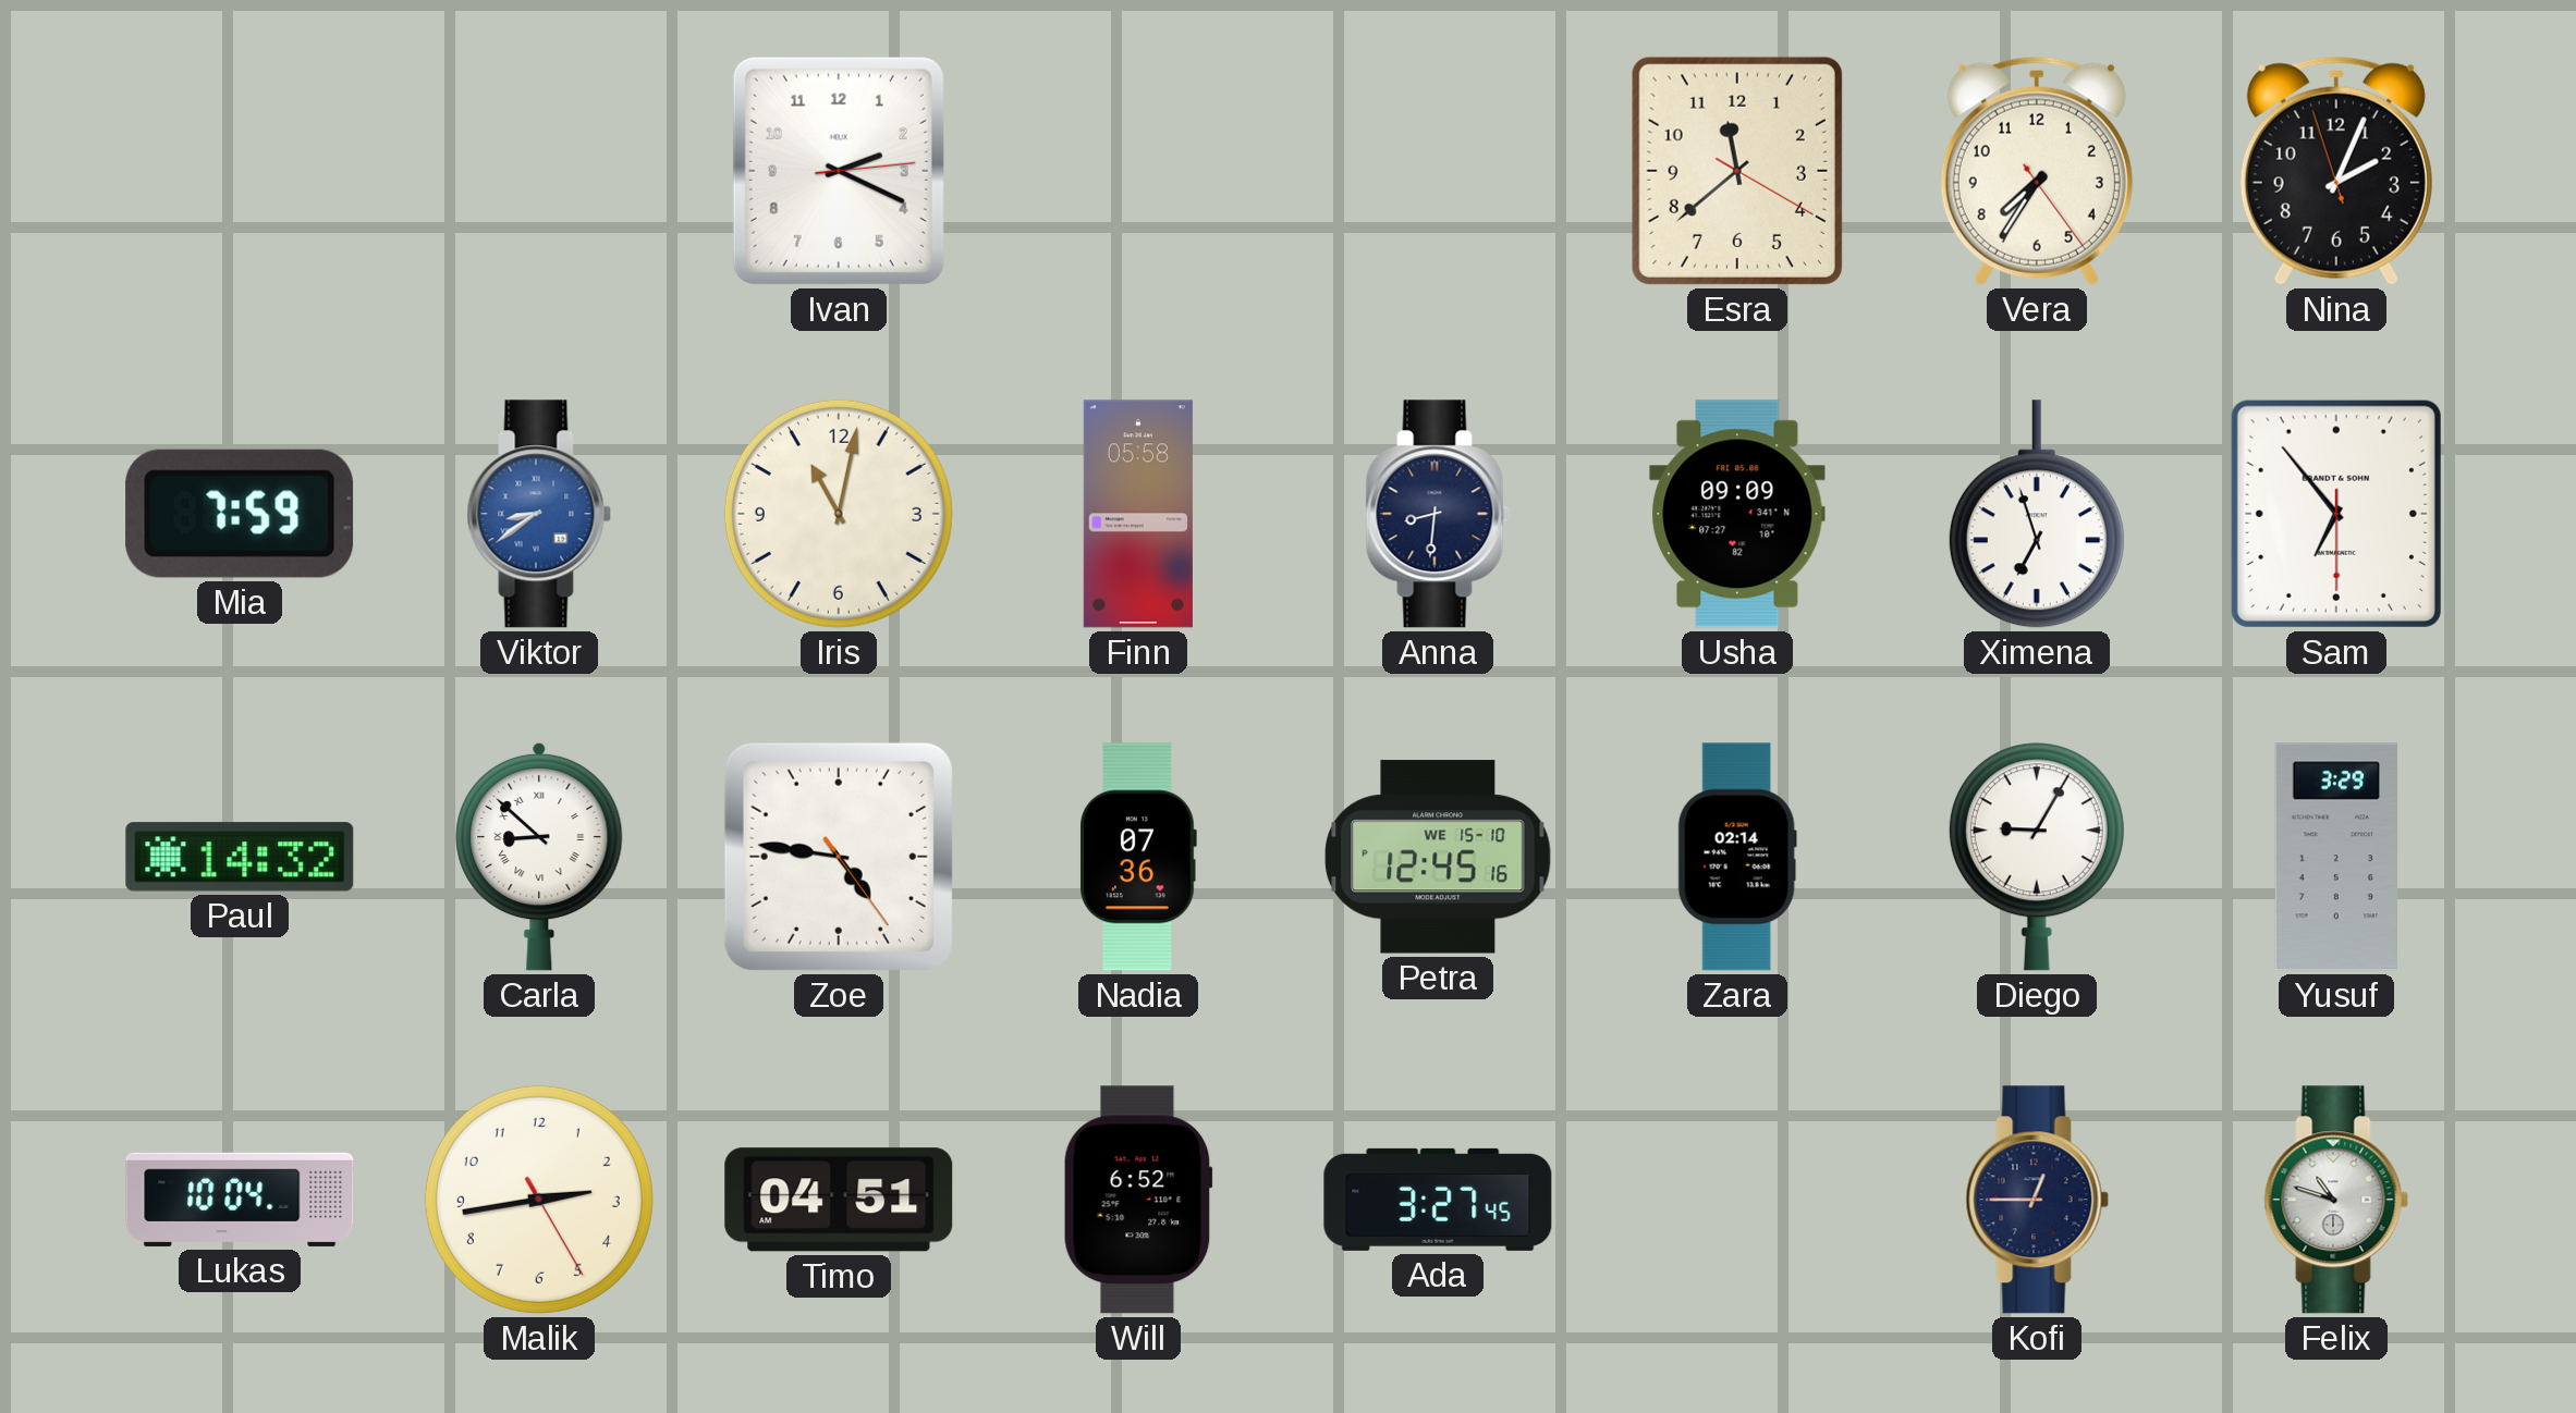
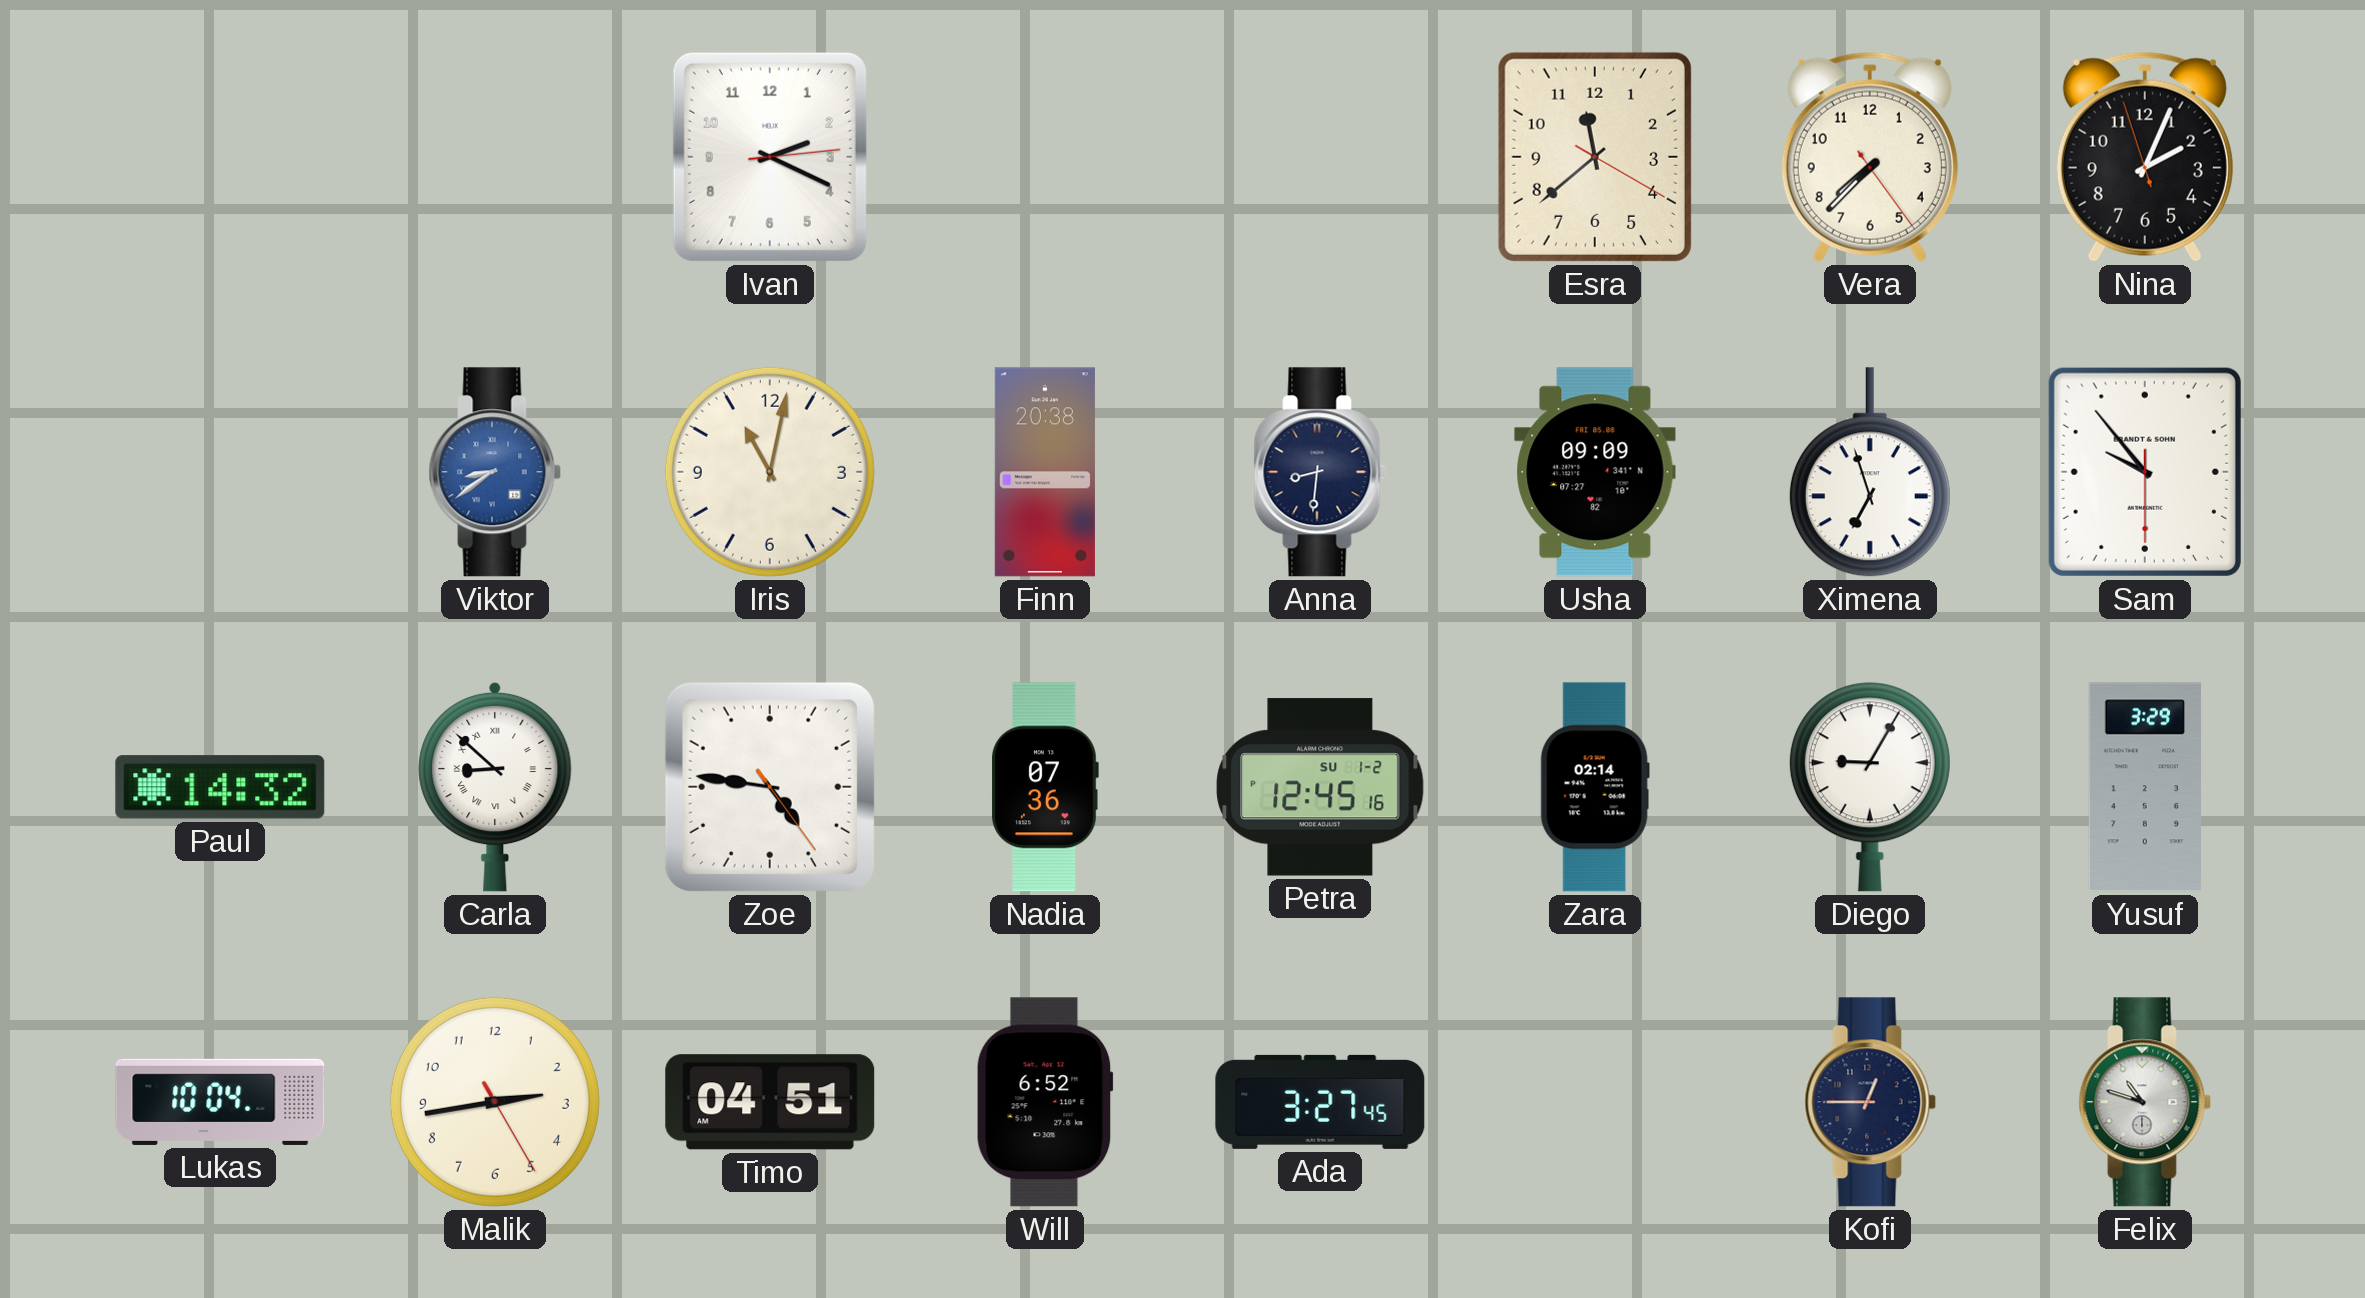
Vera: 7:35 -> 7:37 (1870, 157)
Mia: 7:59 -> none (240, 514)
Finn: 05:58 -> 20:38 (1045, 472)
Sam: 6:53 -> 9:53 (2145, 472)
Petra date: WE 15-10 -> SU 1-2 (1320, 787)
